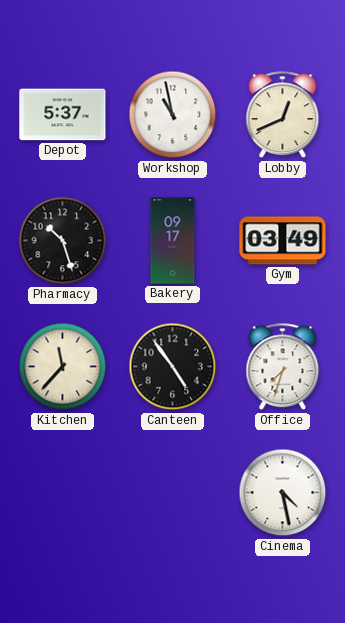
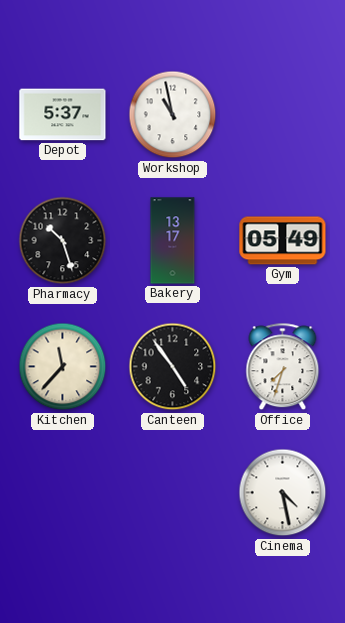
Lobby: 12:41 -> none (283, 115)
Bakery: 09:17 -> 13:17 (173, 241)
Gym: 03:49 -> 05:49 (283, 241)
